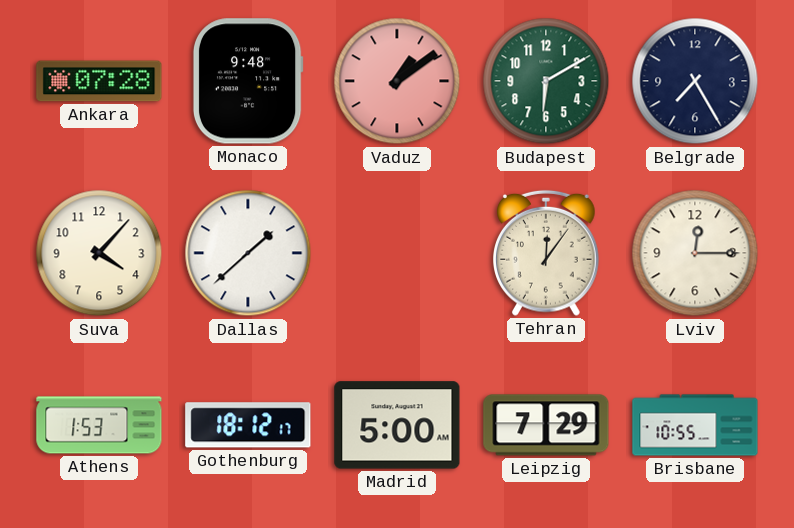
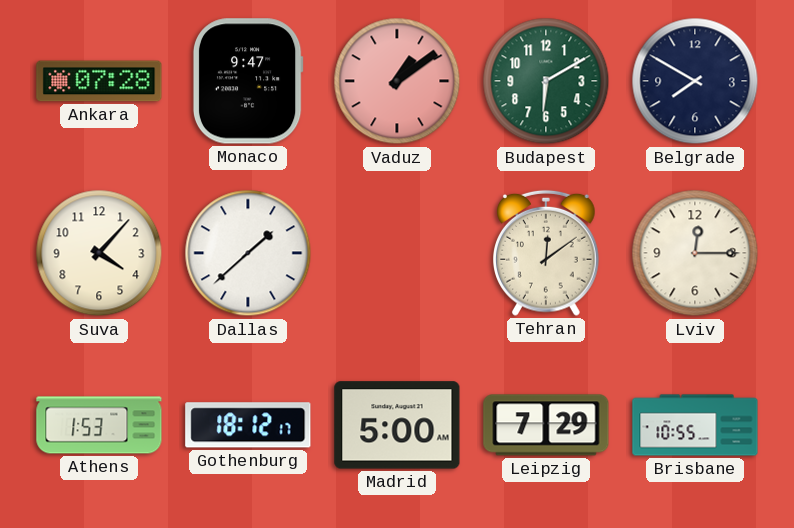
Monaco: 9:48 -> 9:47 (248, 81)
Belgrade: 7:25 -> 7:50 (695, 81)
Tehran: 12:06 -> 12:09 (547, 253)
